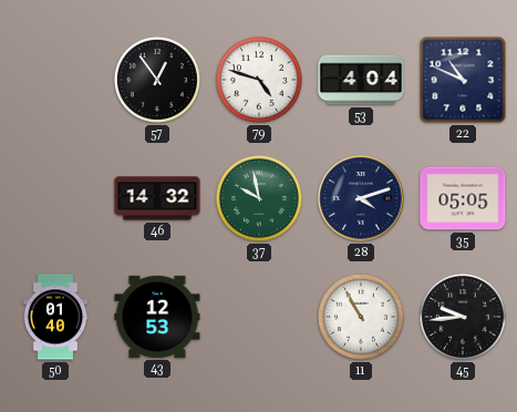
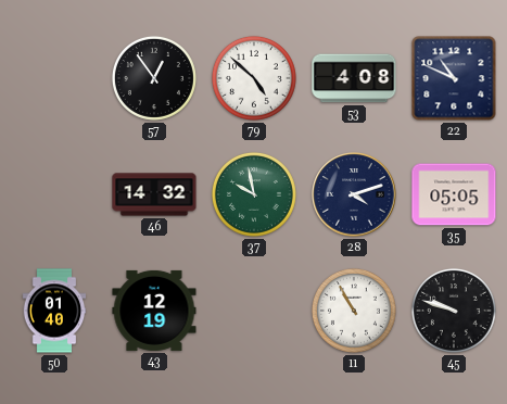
79: 4:48 -> 4:52 (254, 78)
53: 4:04 -> 4:08 (354, 78)
43: 12:53 -> 12:19 (154, 311)
45: 9:44 -> 9:48 (454, 311)
